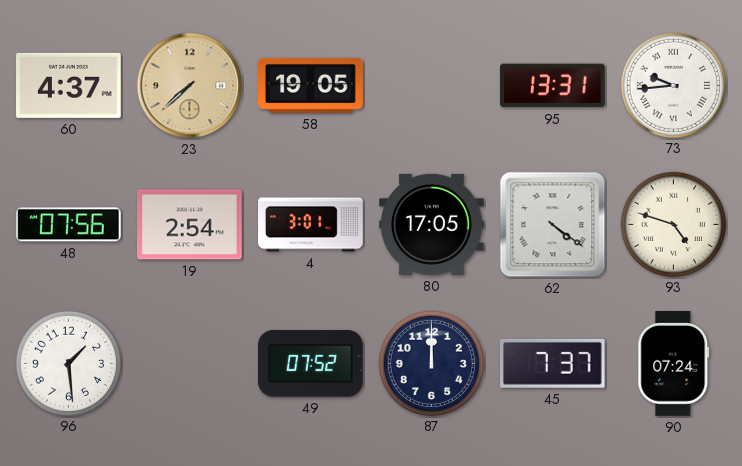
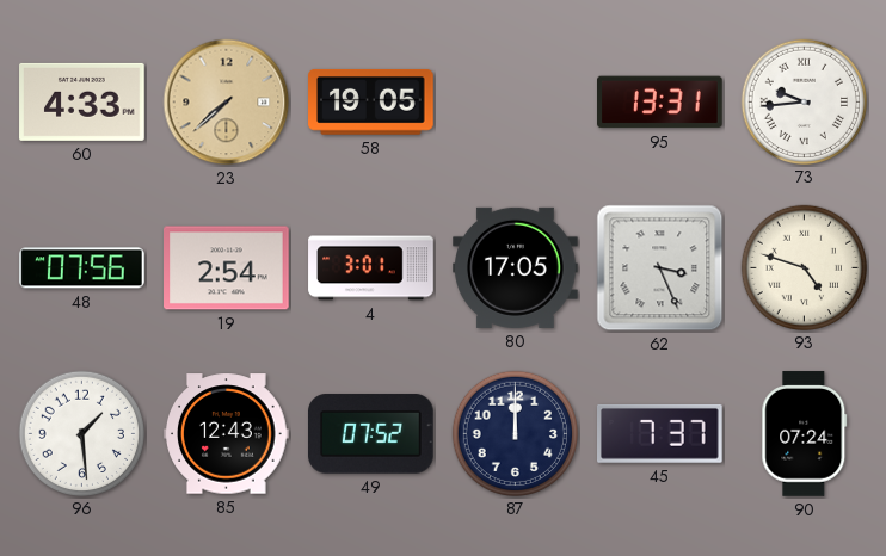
60: 4:37 -> 4:33 (82, 101)
62: 4:21 -> 3:26 (660, 268)
85: none -> 12:43 (227, 434)
